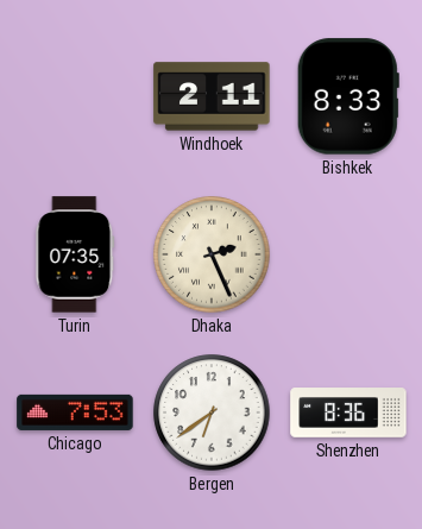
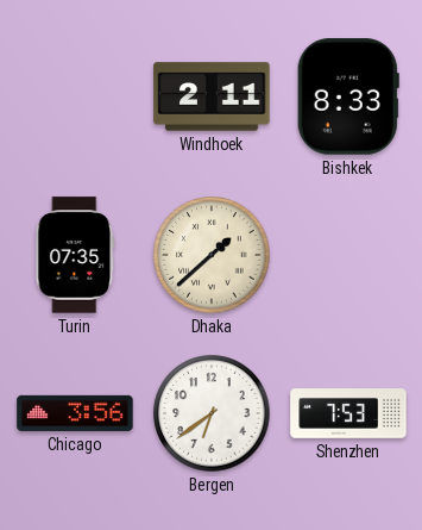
Dhaka: 2:26 -> 1:38 (212, 255)
Chicago: 7:53 -> 3:56 (75, 413)
Shenzhen: 8:36 -> 7:53 (348, 413)
